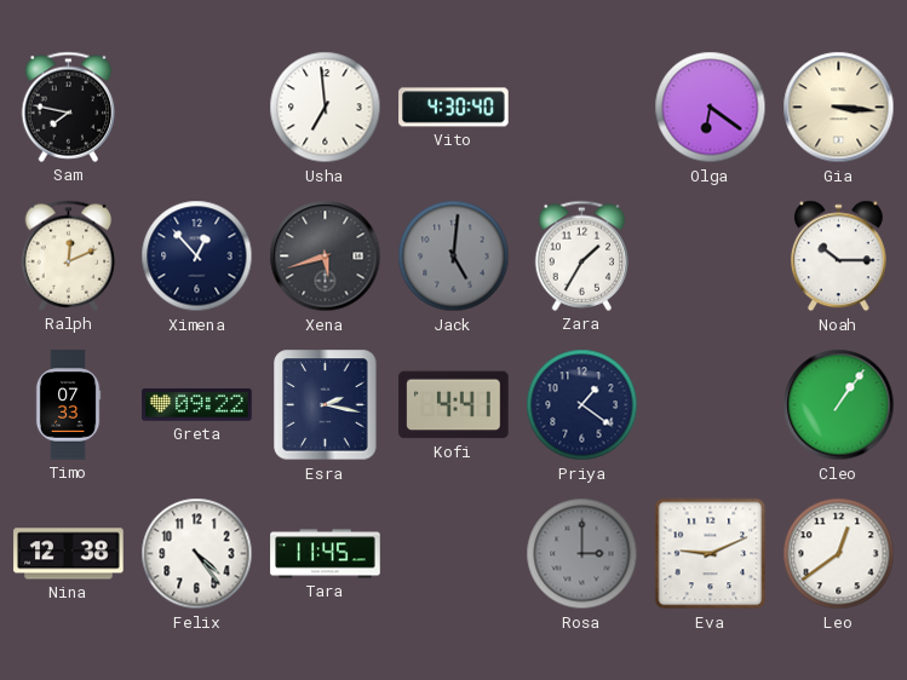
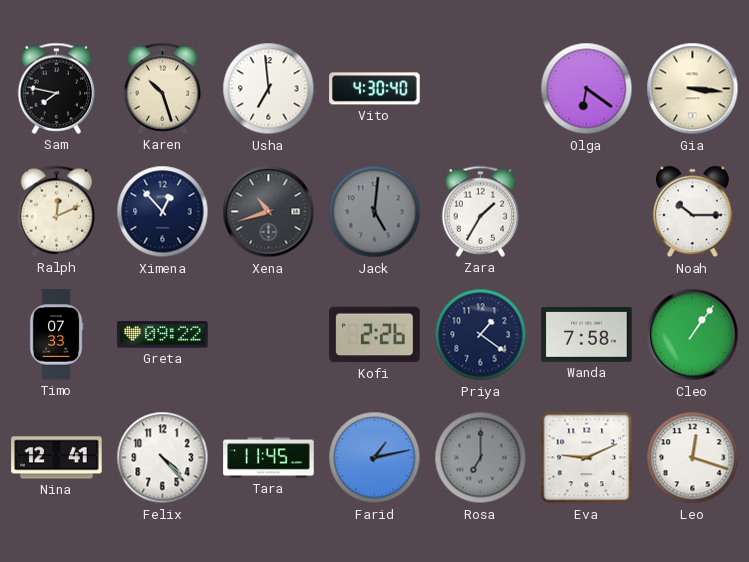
Karen: none -> 10:27 (163, 88)
Xena: 5:42 -> 10:42 (269, 212)
Esra: 2:17 -> none (326, 405)
Kofi: 4:41 -> 2:26 (375, 335)
Wanda: none -> 7:58 (587, 334)
Nina: 12:38 -> 12:41 (57, 458)
Felix: 4:24 -> 4:23 (163, 458)
Farid: none -> 1:13 (375, 458)
Rosa: 3:00 -> 7:00 (481, 458)
Leo: 12:39 -> 12:18 (693, 458)
